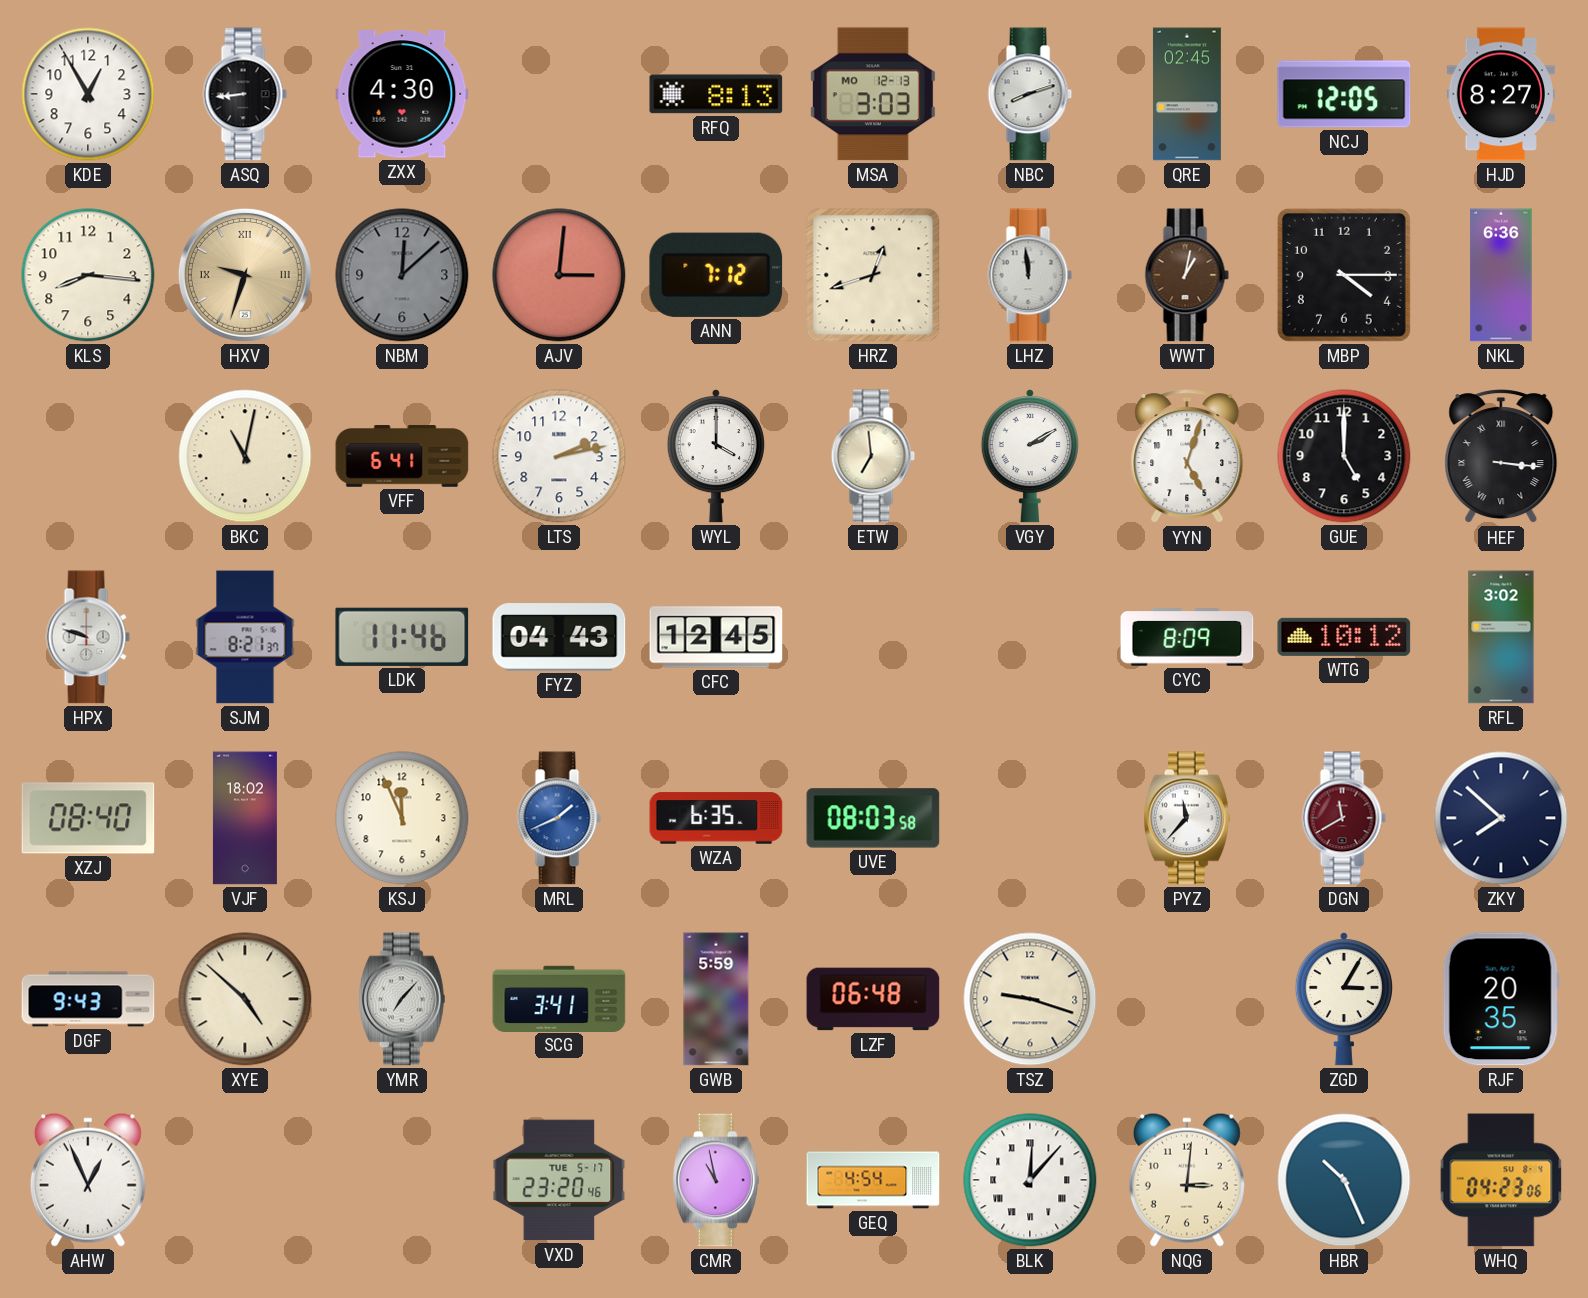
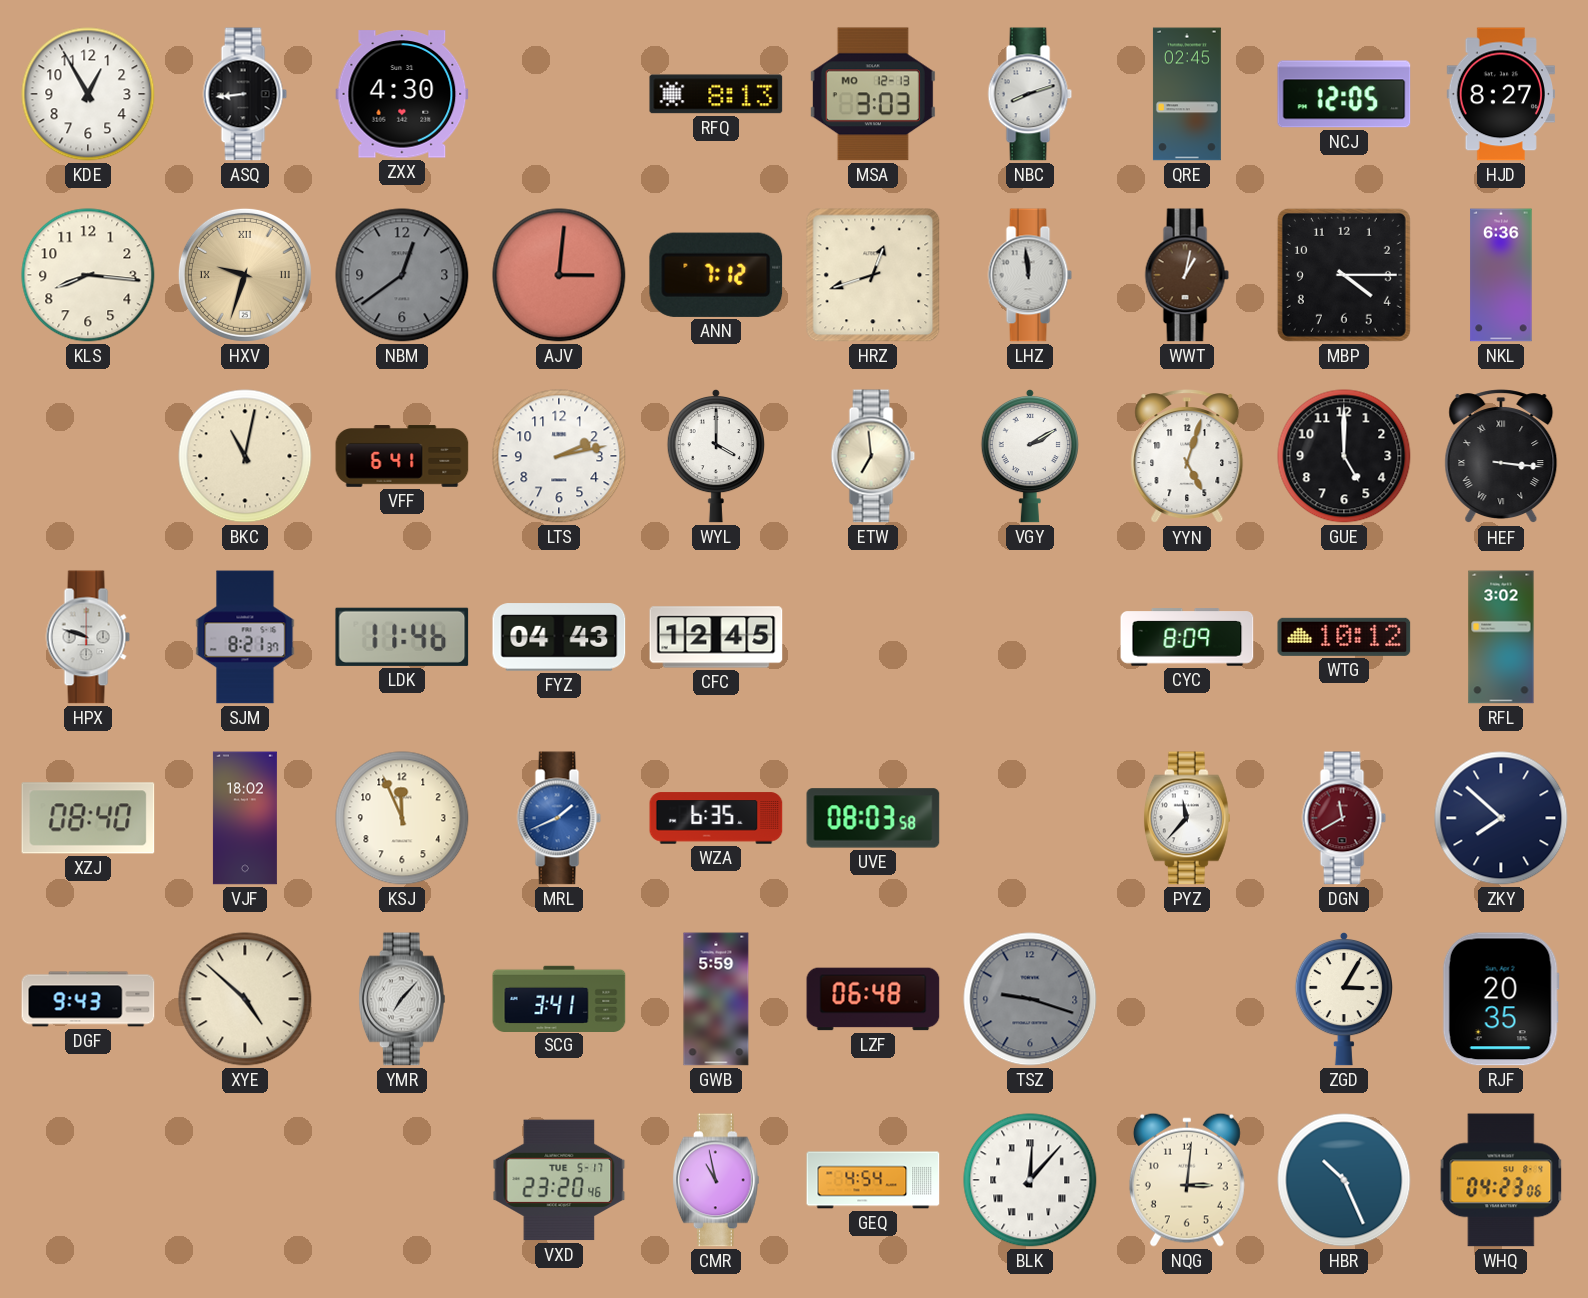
NBM: 12:08 -> 12:39 (402, 275)
TSZ dial: cream -> grey (1030, 999)
AHW: 12:56 -> none (88, 1180)
